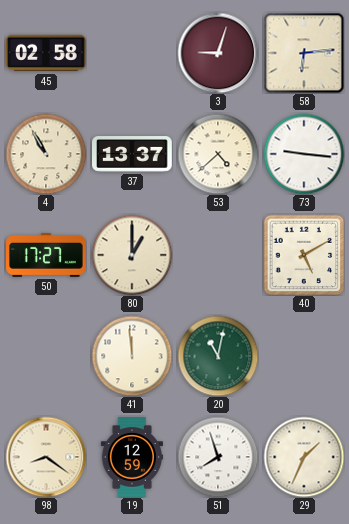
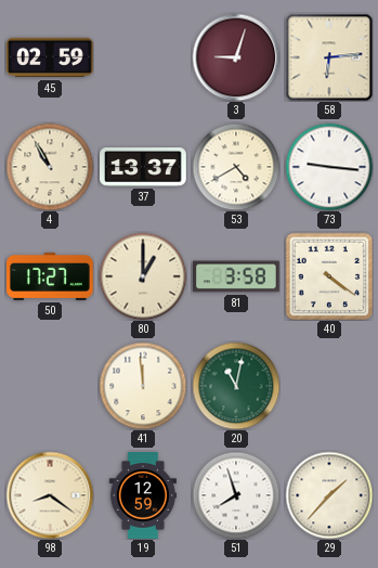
45: 02:58 -> 02:59 (51, 57)
53: 4:38 -> 4:40 (236, 167)
81: none -> 3:58 (237, 276)
40: 5:10 -> 4:21 (329, 276)
29: 1:34 -> 1:37 (329, 495)
